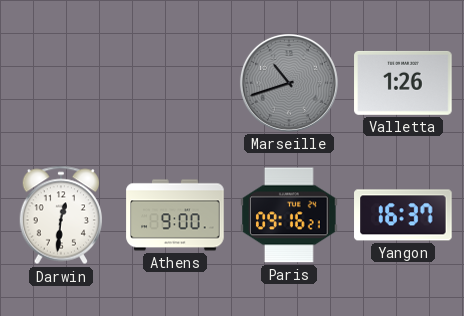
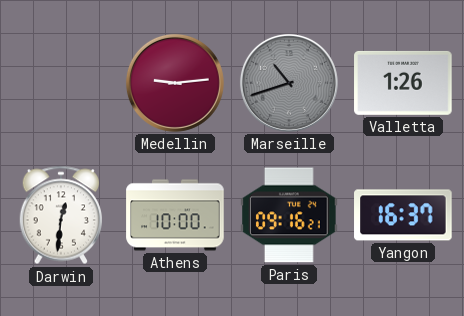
Medellin: none -> 9:14 (175, 83)
Athens: 9:00 -> 10:00 (175, 215)
